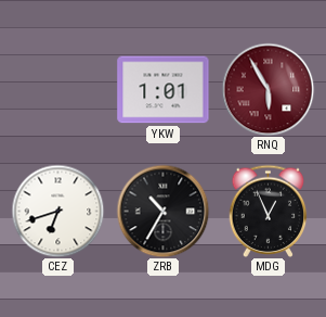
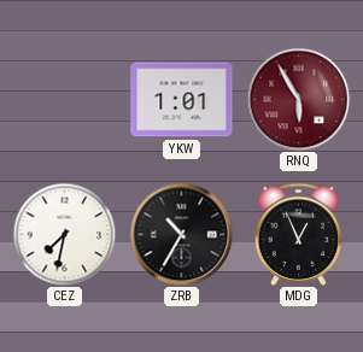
CEZ: 6:42 -> 7:32 (64, 234)
